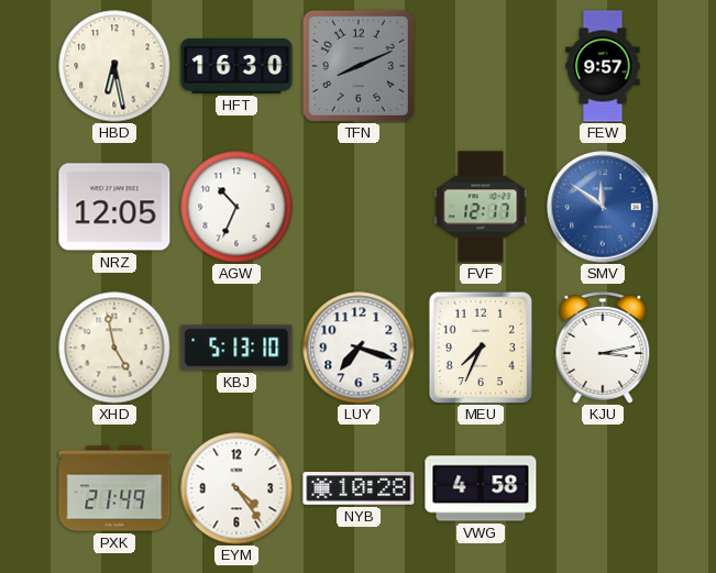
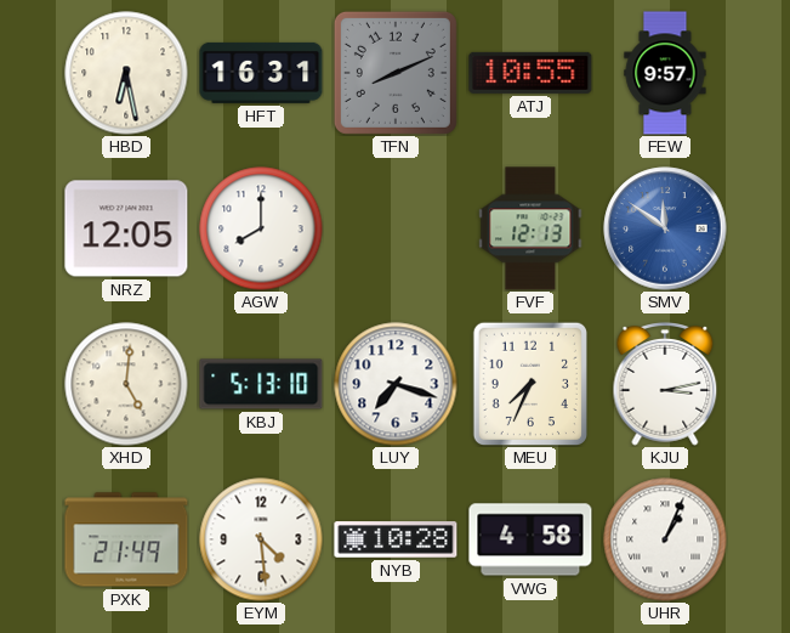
HFT: 16:30 -> 16:31 (261, 73)
ATJ: none -> 10:55 (530, 73)
AGW: 10:34 -> 8:00 (261, 228)
FVF: 12:17 -> 12:13 (530, 228)
XHD: 4:58 -> 5:01 (126, 384)
EYM: 4:24 -> 4:29 (261, 539)
UHR: none -> 1:04 (665, 539)
